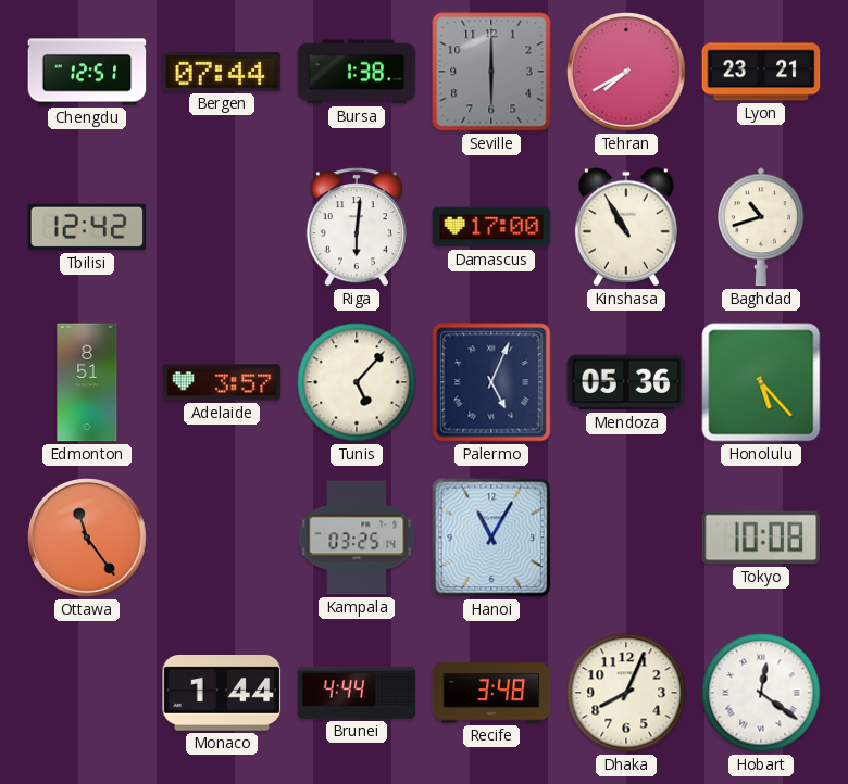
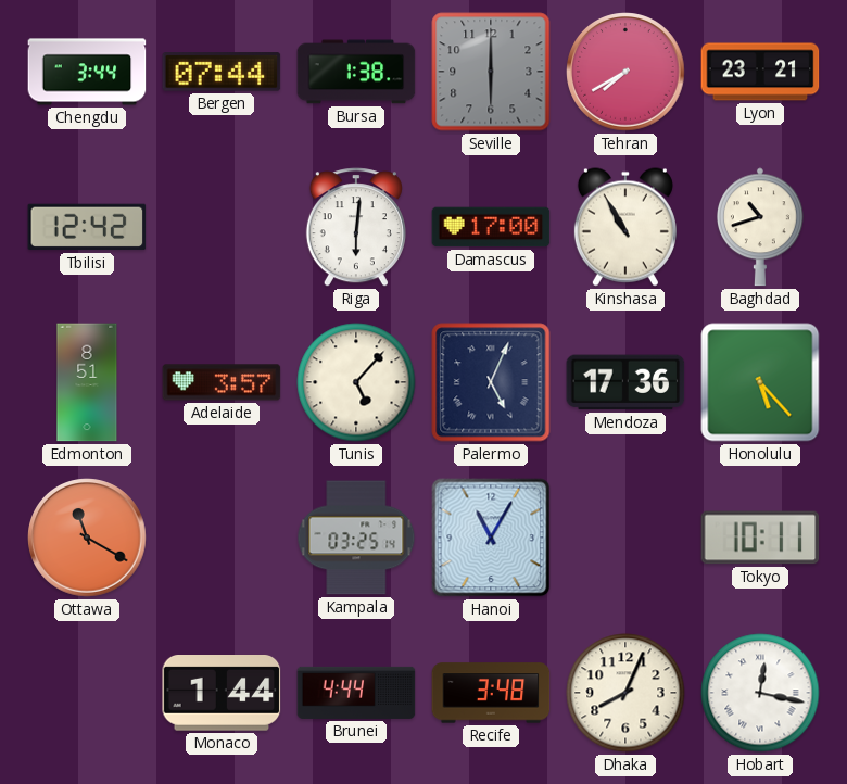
Chengdu: 12:51 -> 3:44 (87, 72)
Mendoza: 05:36 -> 17:36 (625, 382)
Ottawa: 11:24 -> 11:20 (87, 538)
Tokyo: 10:08 -> 10:11 (760, 538)
Hobart: 12:21 -> 12:17 (760, 693)
